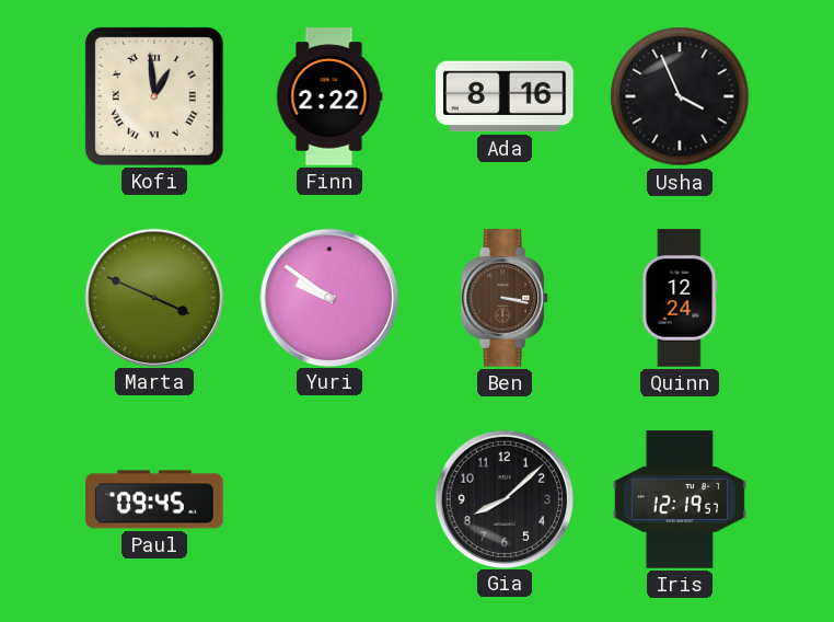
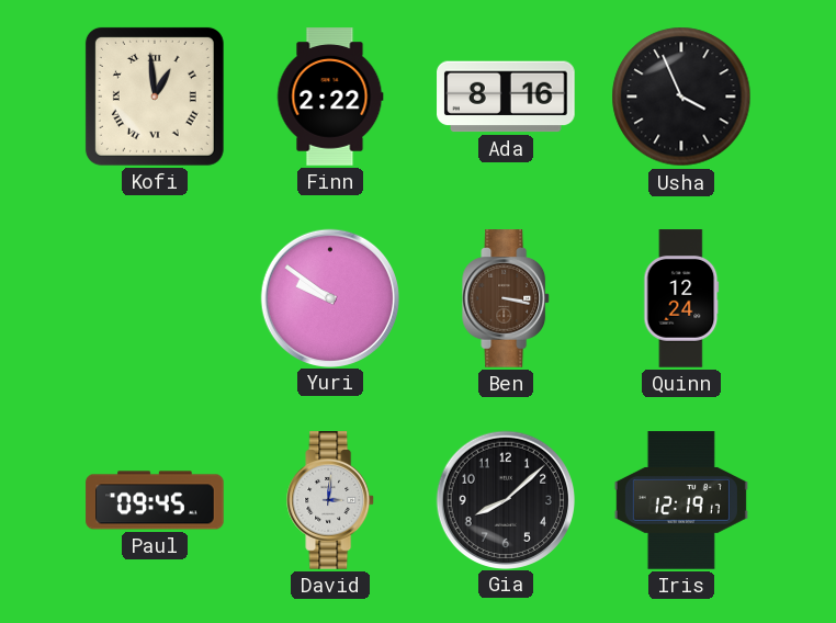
Marta: 3:49 -> none (153, 297)
David: none -> 3:01 (331, 500)
Iris: 12:19:57 -> 12:19:17 (681, 500)
